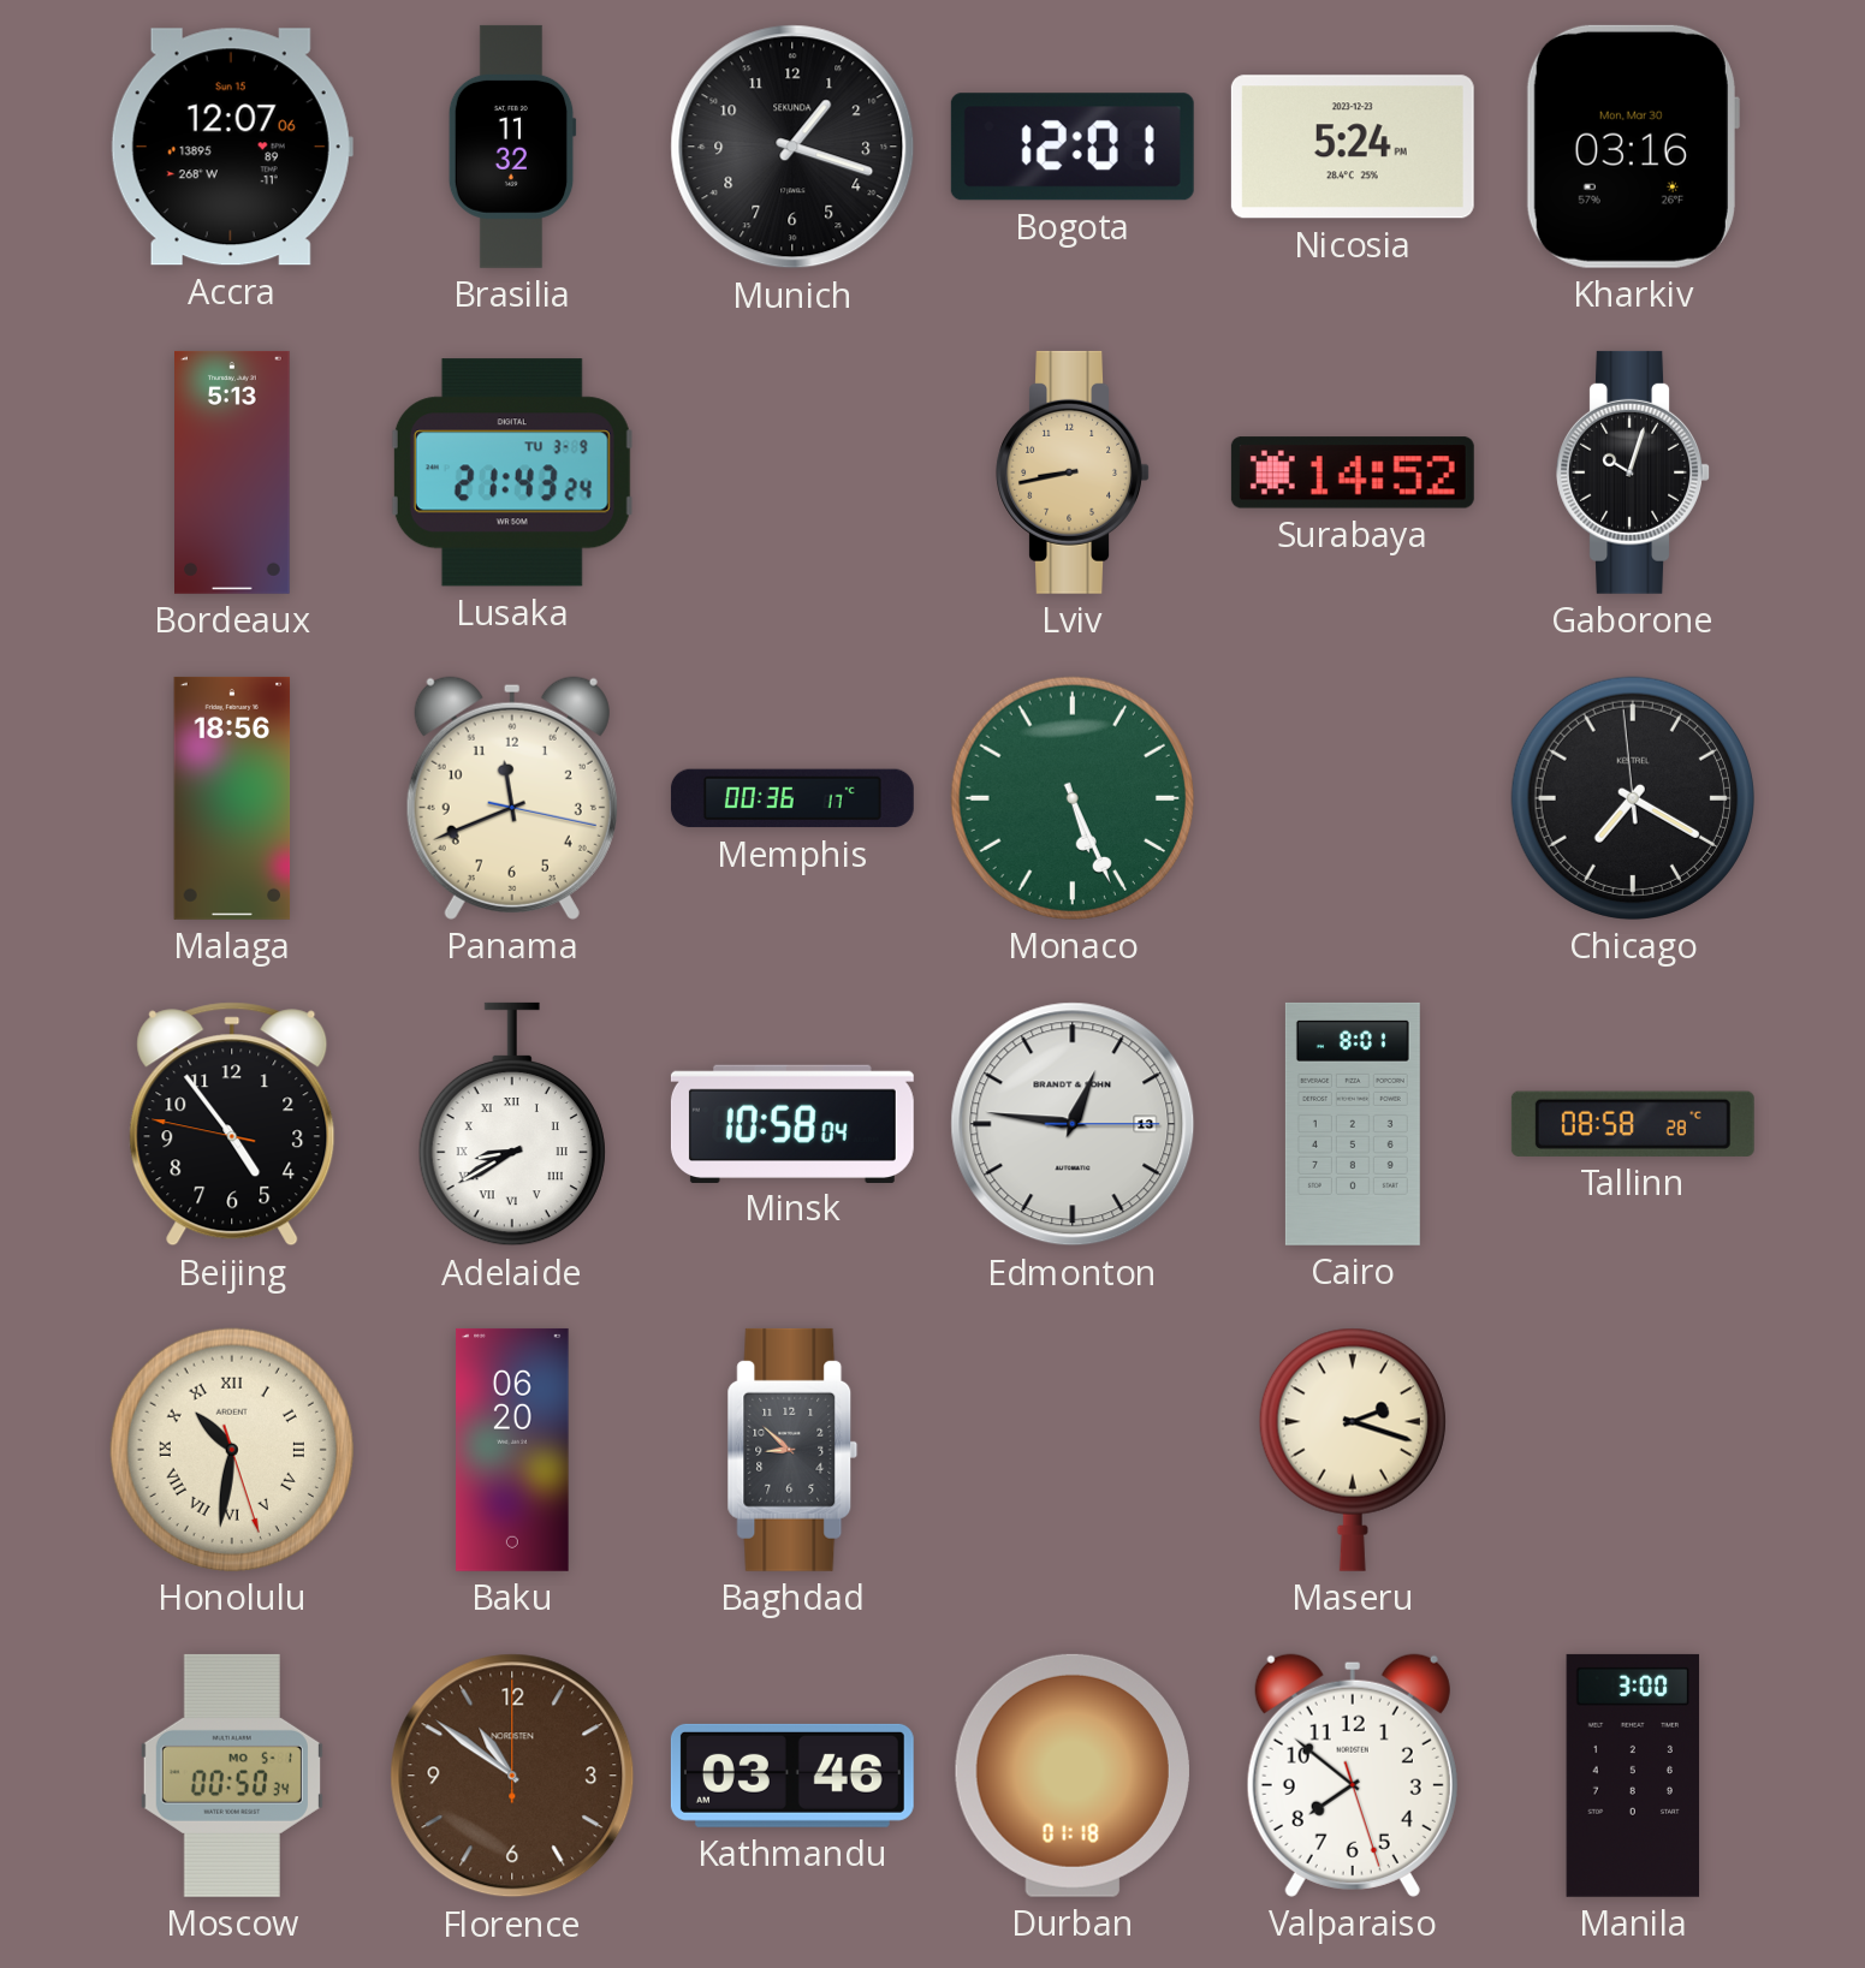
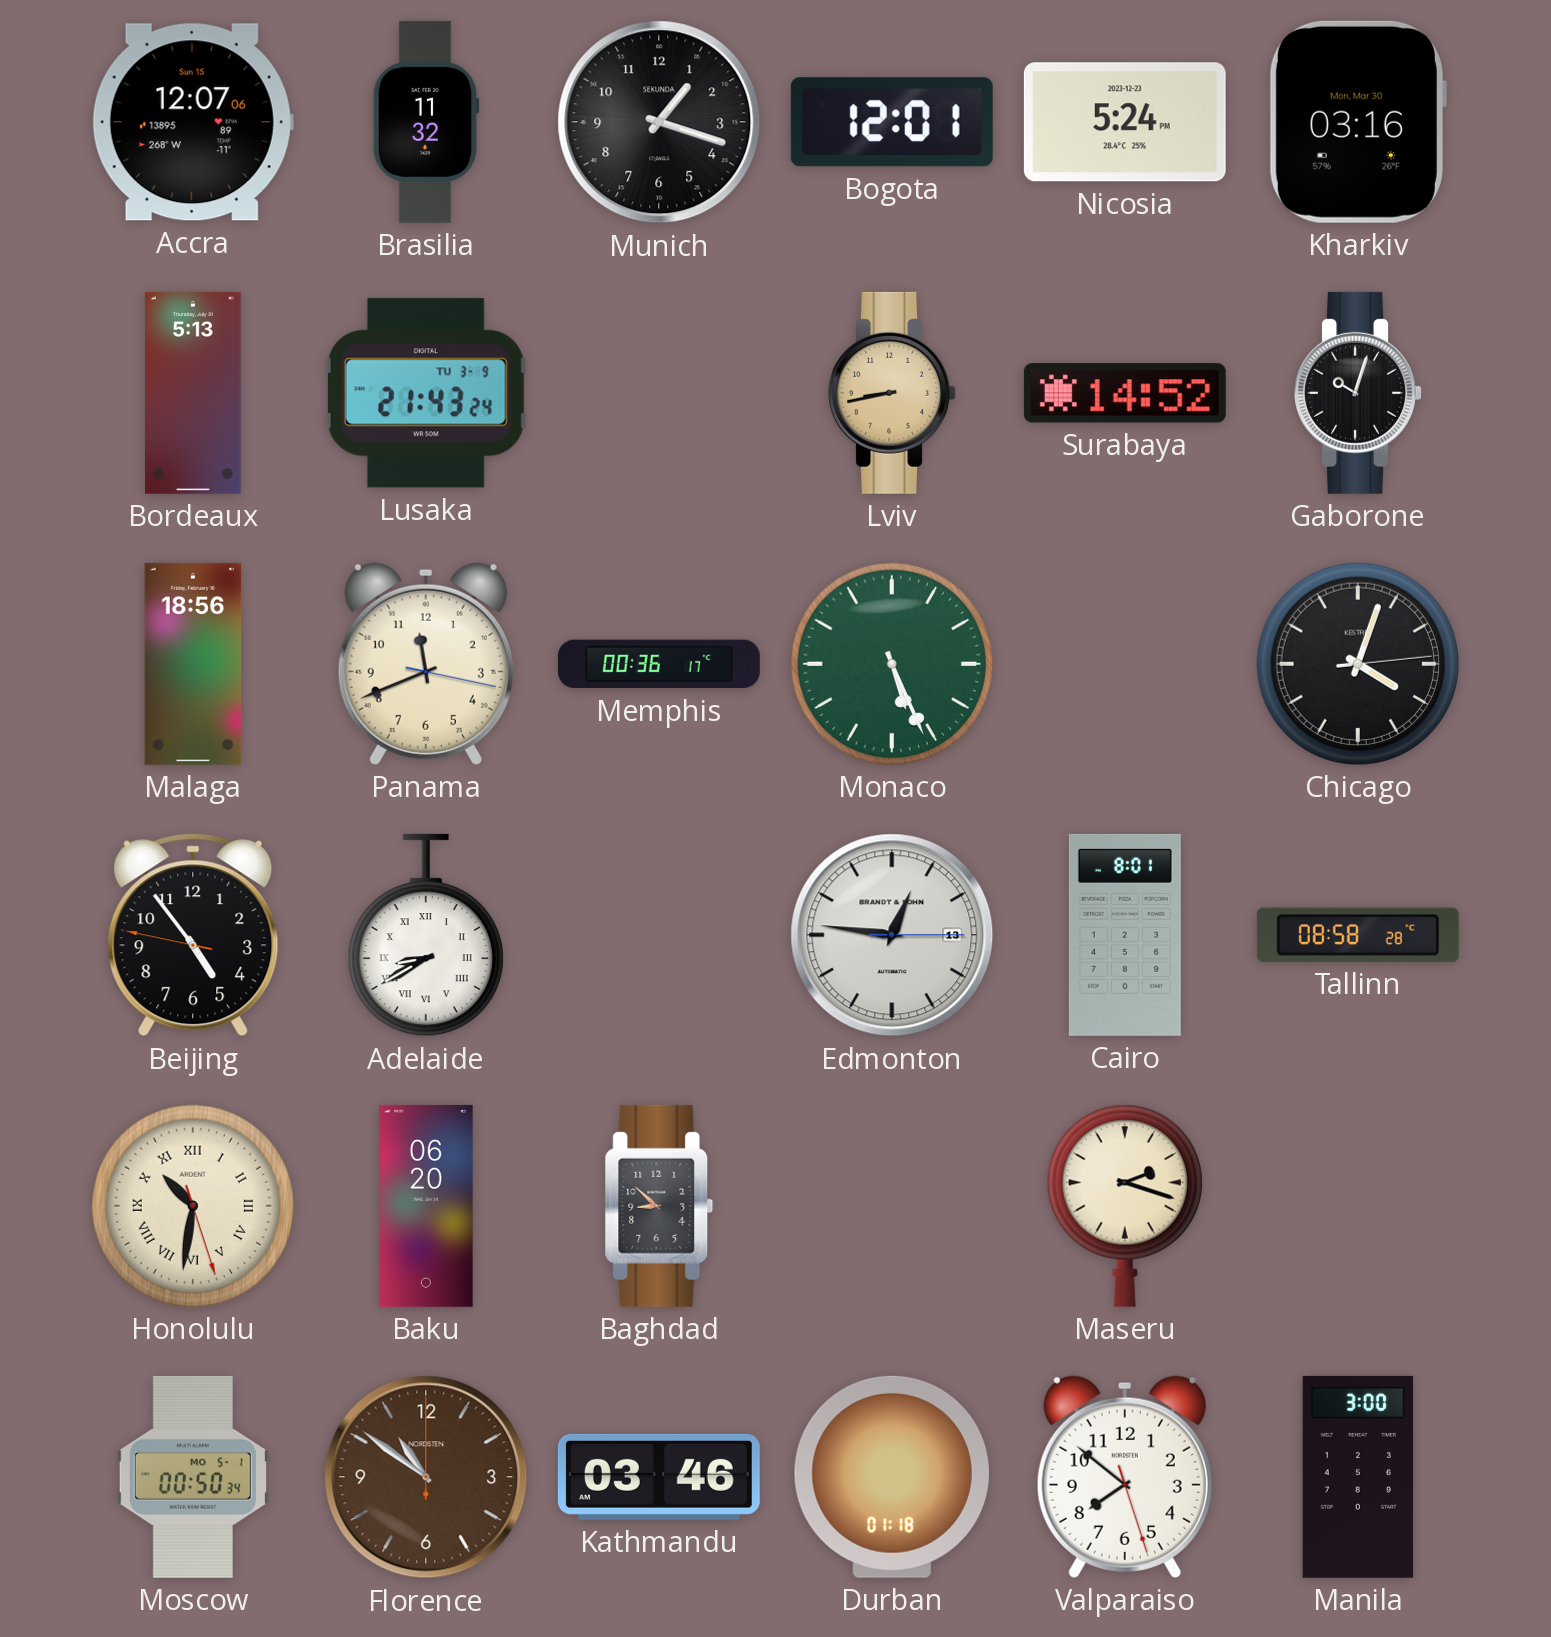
Chicago: 7:19 -> 4:03 (1358, 664)
Minsk: 10:58 -> none (792, 1123)
